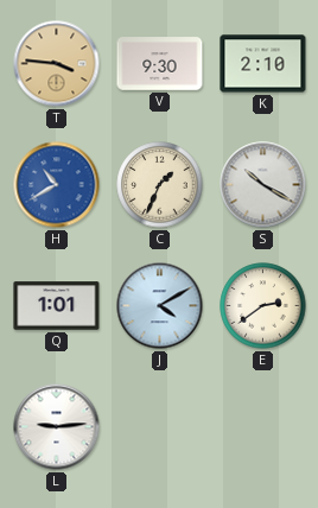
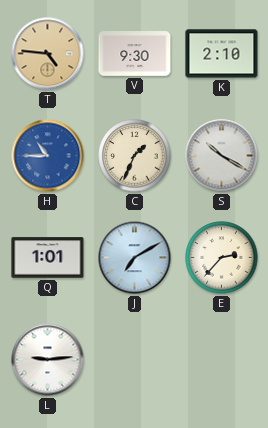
T: 3:46 -> 4:46 (48, 54)
H: 10:40 -> 10:45 (48, 156)
J: 4:10 -> 7:10 (135, 258)
E: 2:39 -> 2:37 (222, 258)
